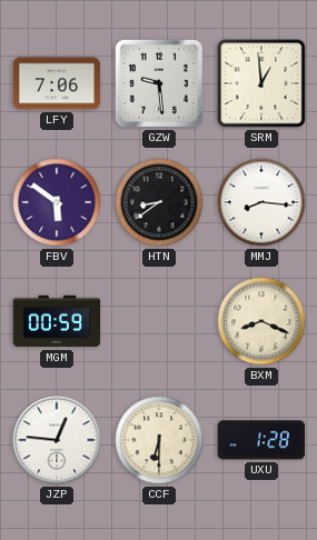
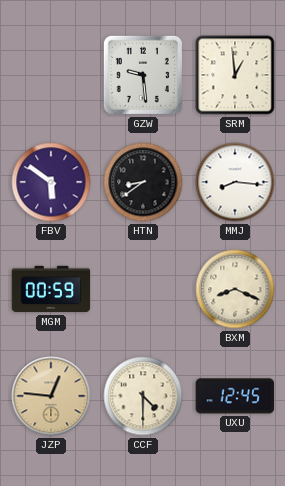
LFY: 7:06 -> none (57, 83)
JZP dial: white -> champagne (51, 396)
CCF: 6:30 -> 4:30 (143, 396)
UXU: 1:28 -> 12:45 (235, 396)
